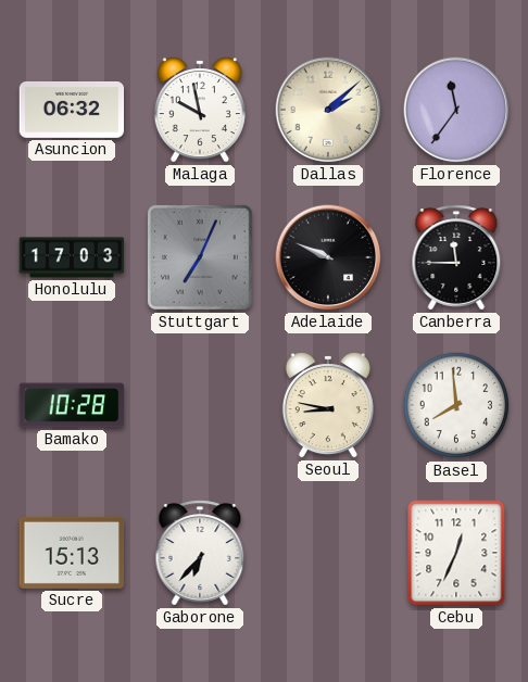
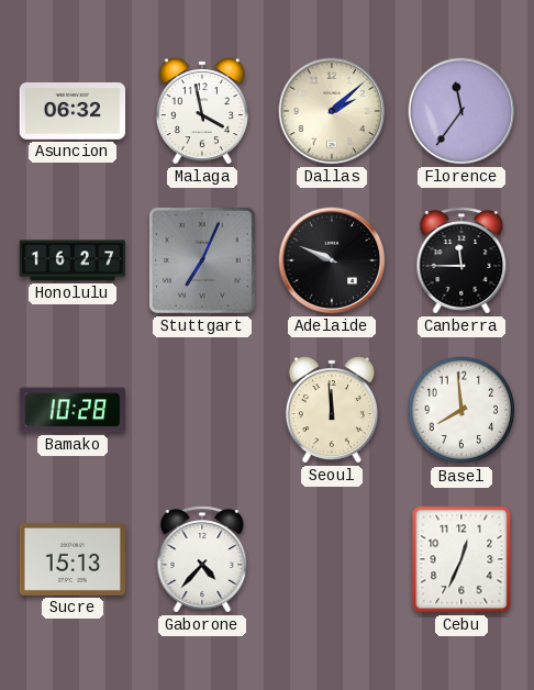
Malaga: 9:58 -> 3:58 (202, 111)
Honolulu: 17:03 -> 16:27 (73, 260)
Seoul: 8:47 -> 11:59 (332, 410)
Gaborone: 6:37 -> 4:37 (202, 559)
